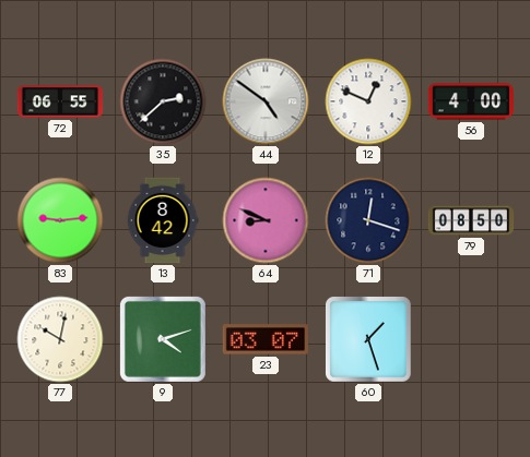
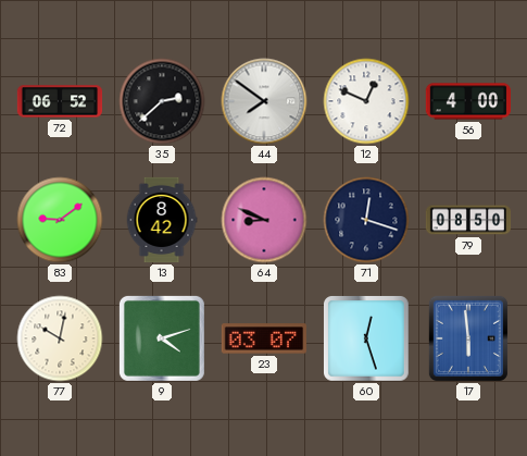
72: 06:55 -> 06:52 (60, 101)
44: 4:51 -> 7:51 (264, 101)
83: 9:14 -> 9:09 (60, 220)
60: 1:27 -> 12:27 (367, 340)
17: none -> 5:59 (468, 338)
